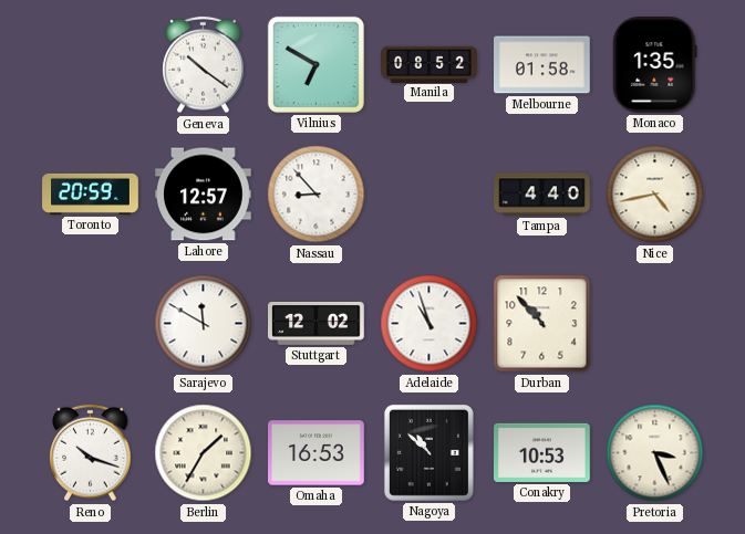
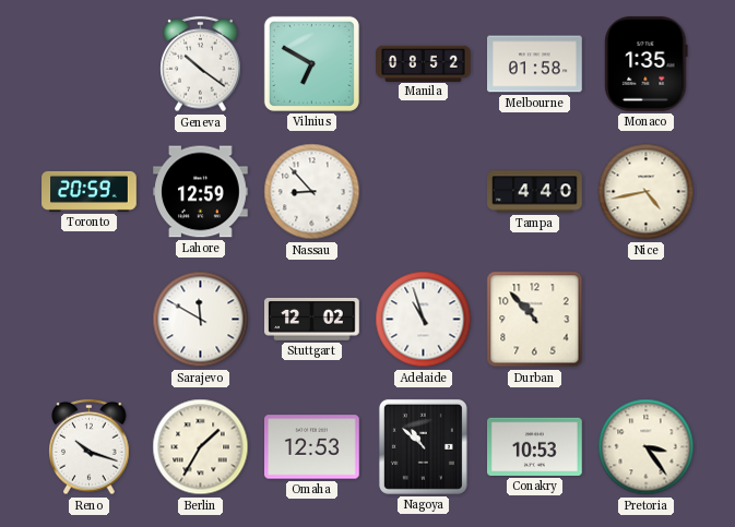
Lahore: 12:57 -> 12:59 (201, 192)
Omaha: 16:53 -> 12:53 (312, 447)
Pretoria: 3:26 -> 3:24 (647, 447)
